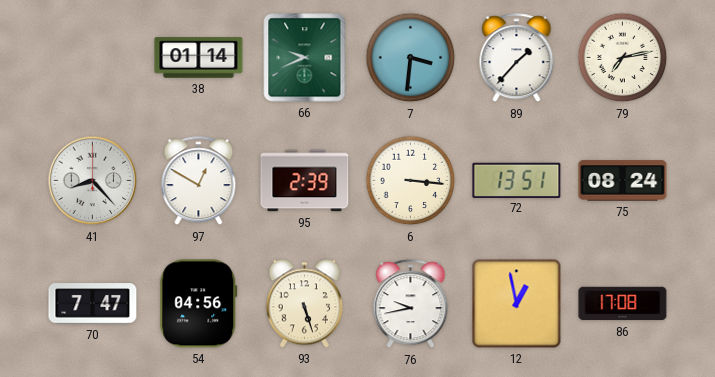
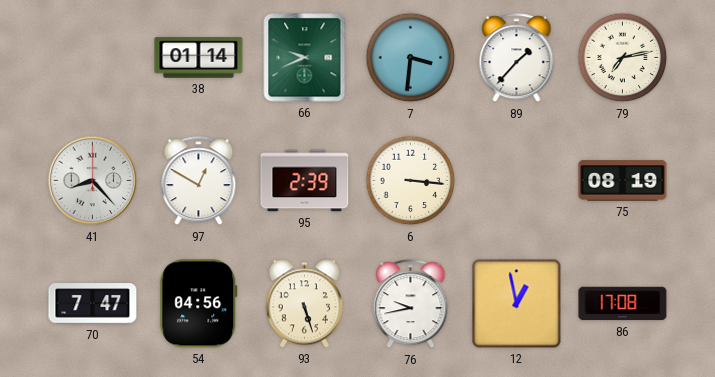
72: 13:51 -> none (517, 180)
75: 08:24 -> 08:19 (623, 181)
